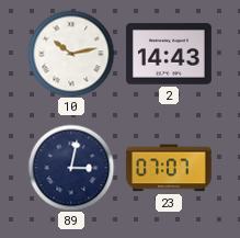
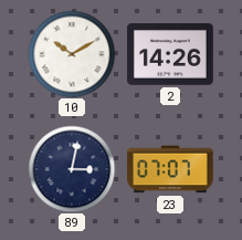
10: 10:13 -> 10:10 (72, 54)
2: 14:43 -> 14:26 (170, 54)
